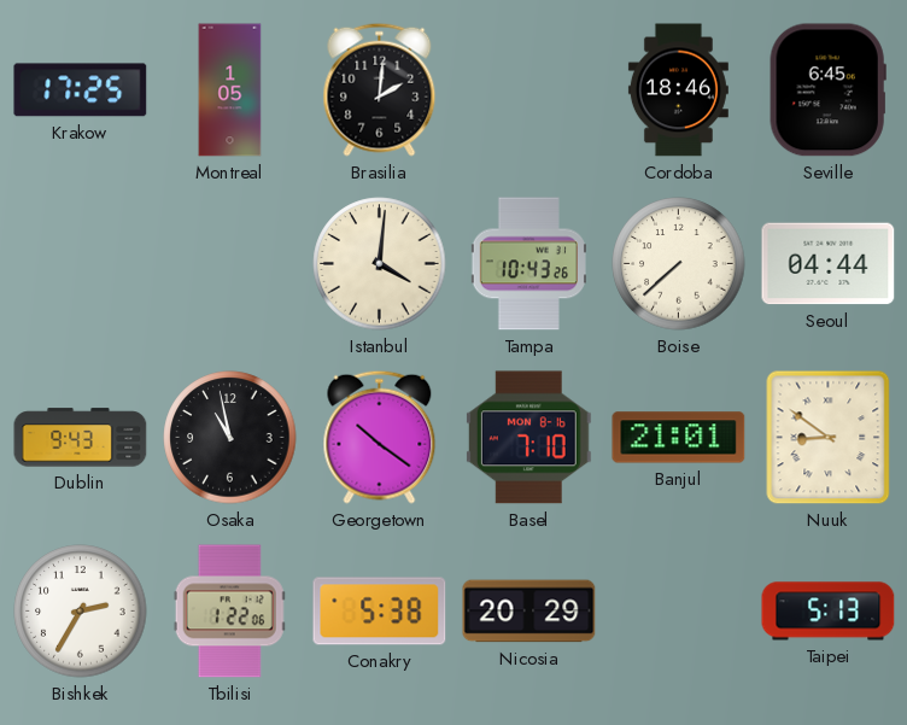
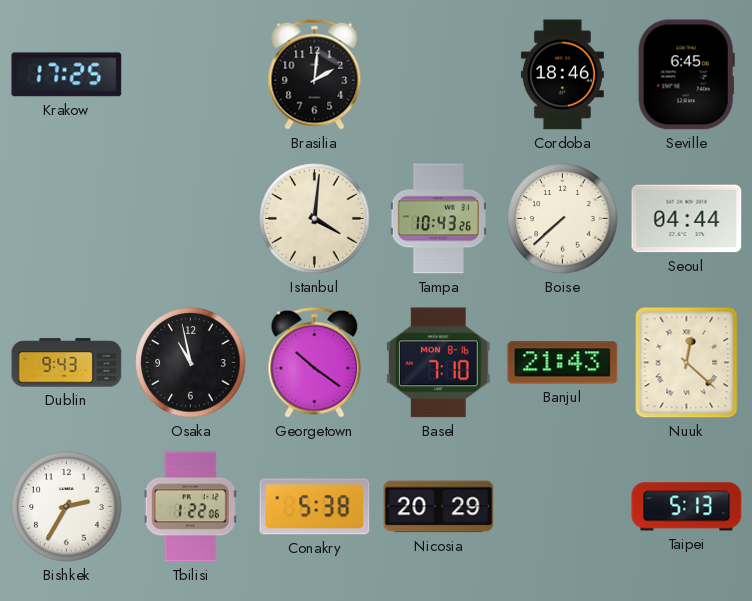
Montreal: 1:05 -> none (230, 90)
Banjul: 21:01 -> 21:43 (563, 363)
Nuuk: 8:51 -> 12:22 (687, 363)
